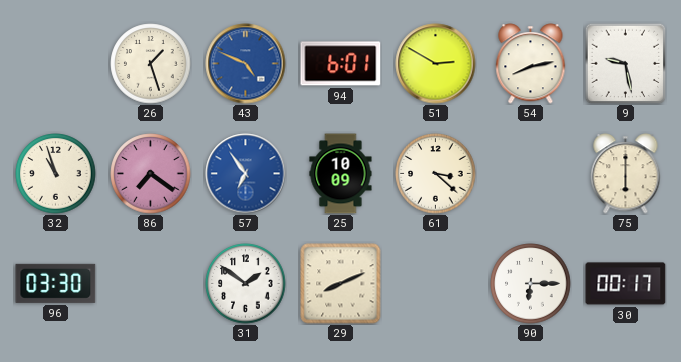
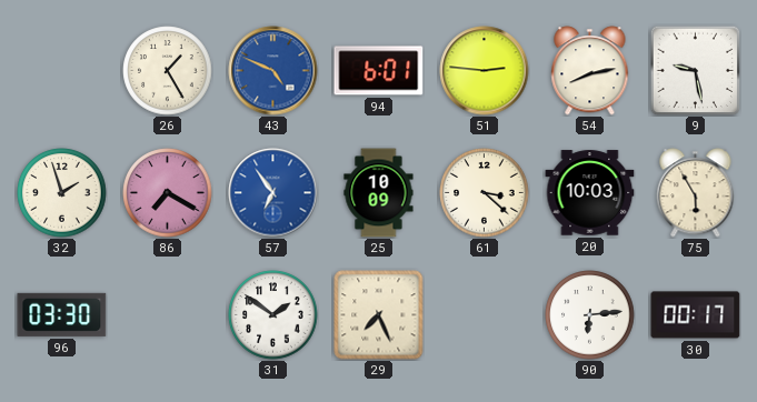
26: 1:27 -> 1:25 (168, 71)
51: 2:50 -> 2:46 (485, 71)
32: 10:57 -> 1:57 (62, 193)
86: 7:21 -> 7:20 (168, 193)
20: none -> 10:03 (590, 193)
75: 6:00 -> 5:55 (696, 193)
29: 8:11 -> 7:26 (379, 315)
90: 6:15 -> 6:14 (590, 315)
